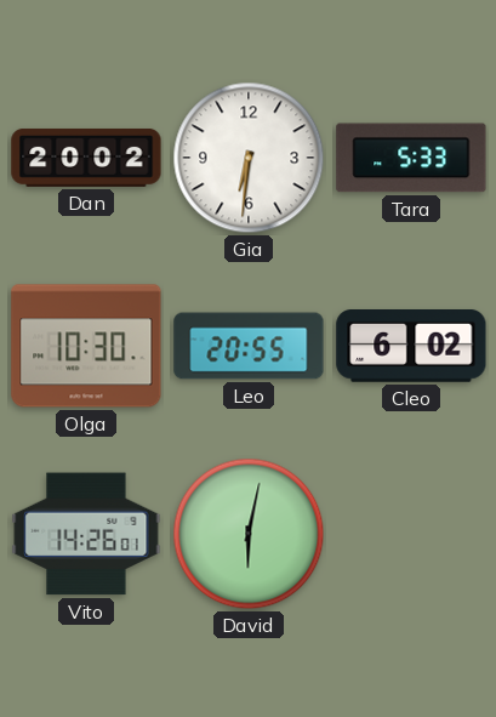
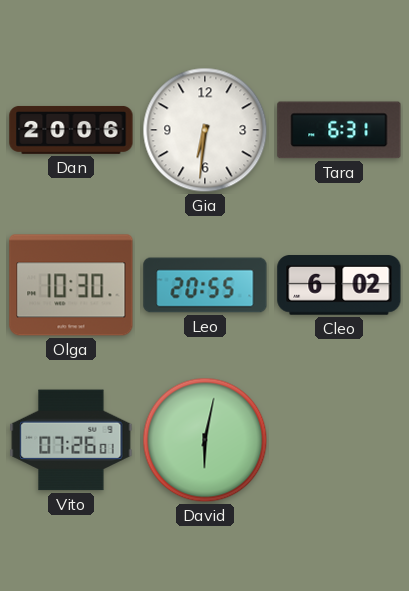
Dan: 20:02 -> 20:06 (71, 130)
Tara: 5:33 -> 6:31 (339, 130)
Vito: 14:26 -> 07:26 (71, 440)
